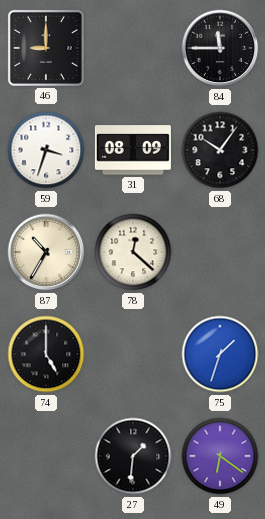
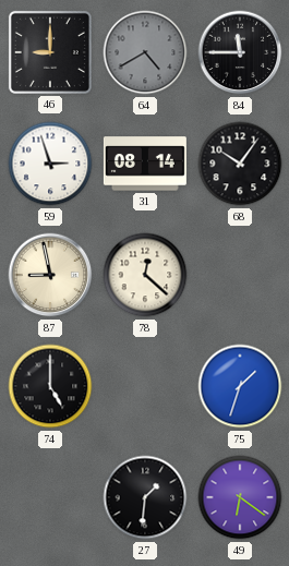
64: none -> 4:40 (145, 52)
59: 3:33 -> 2:57 (50, 164)
31: 08:09 -> 08:14 (145, 164)
87: 10:35 -> 8:58 (50, 275)
